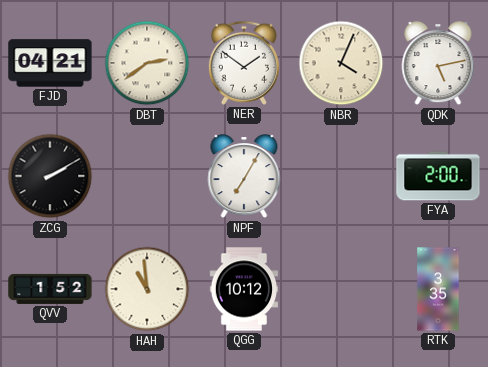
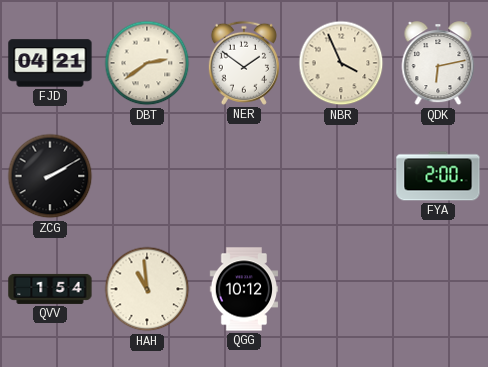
NBR: 4:04 -> 3:56 (341, 63)
QDK: 5:13 -> 6:13 (438, 64)
NPF: 7:05 -> none (244, 177)
QVV: 1:52 -> 1:54 (50, 289)
RTK: 3:35 -> none (438, 289)
